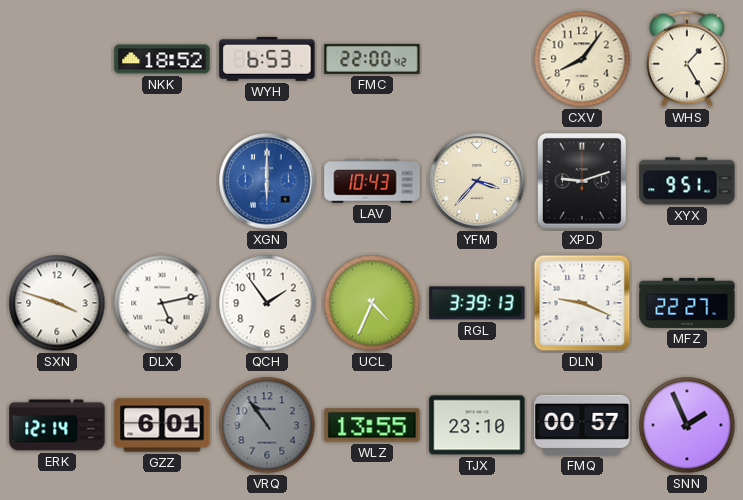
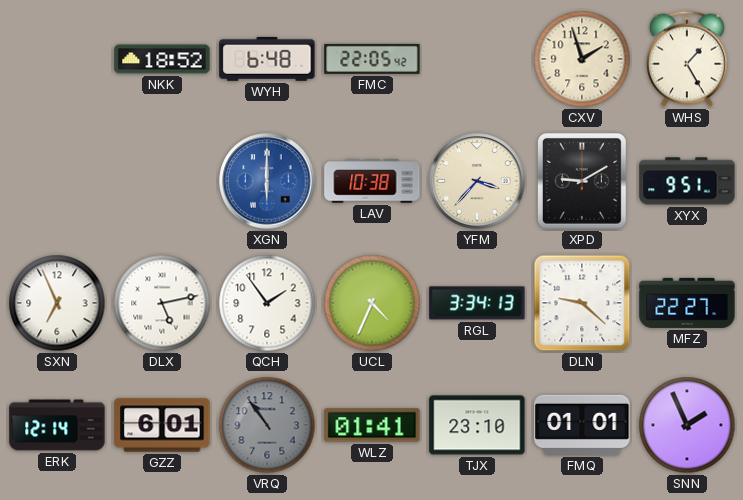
WYH: 6:53 -> 6:48 (267, 59)
FMC: 22:00 -> 22:05 (372, 59)
CXV: 8:06 -> 1:57 (582, 59)
LAV: 10:43 -> 10:38 (372, 181)
XPD: 9:12 -> 9:10 (582, 181)
SXN: 3:48 -> 6:56 (57, 303)
RGL: 3:39 -> 3:34 (477, 303)
DLN: 9:19 -> 9:22 (582, 303)
WLZ: 13:55 -> 01:41 (372, 425)
FMQ: 00:57 -> 01:01 (582, 425)
